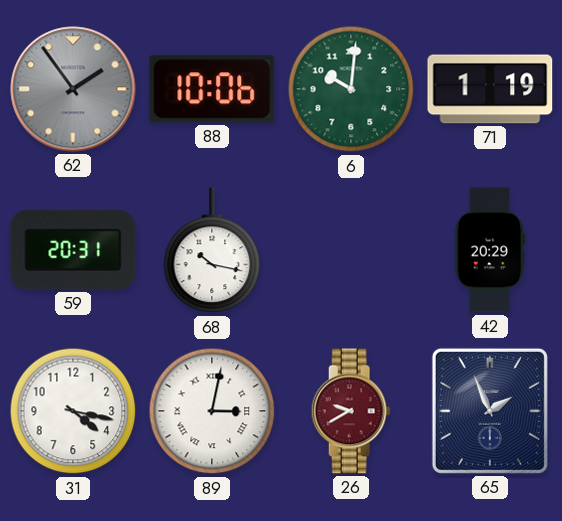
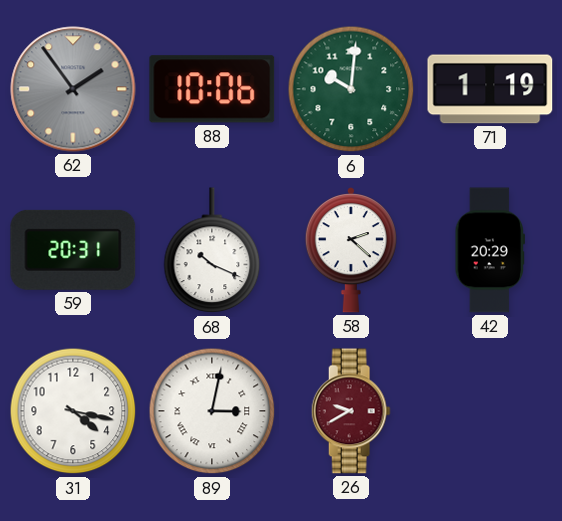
68: 10:17 -> 10:19 (212, 251)
58: none -> 2:22 (351, 250)
65: 1:56 -> none (490, 411)
